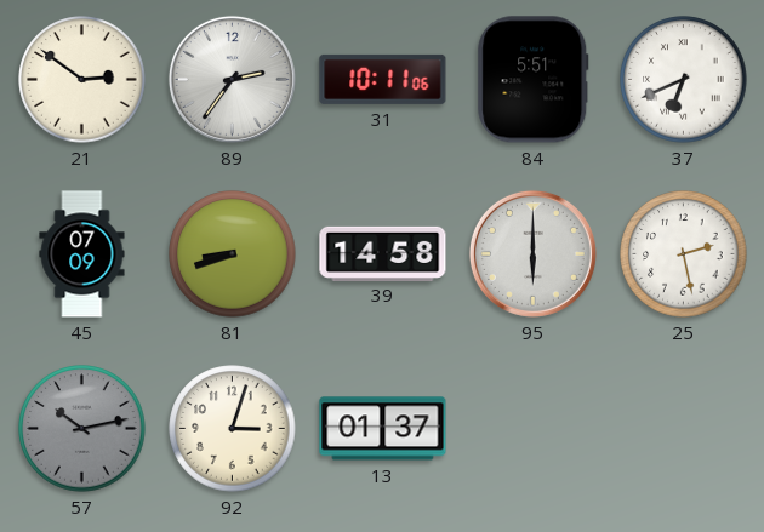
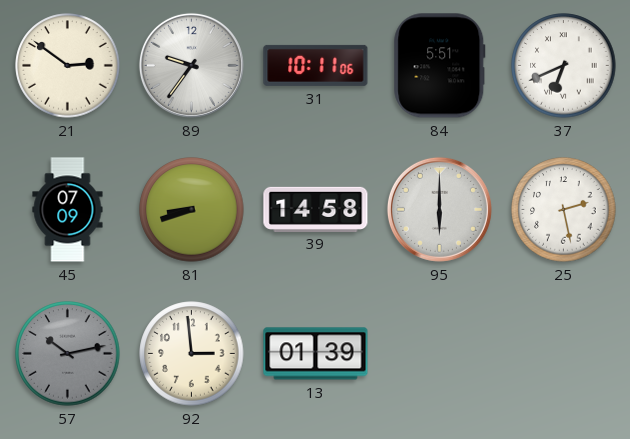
89: 2:36 -> 9:36 (191, 65)
92: 3:03 -> 2:59 (192, 354)
13: 01:37 -> 01:39 (316, 354)
